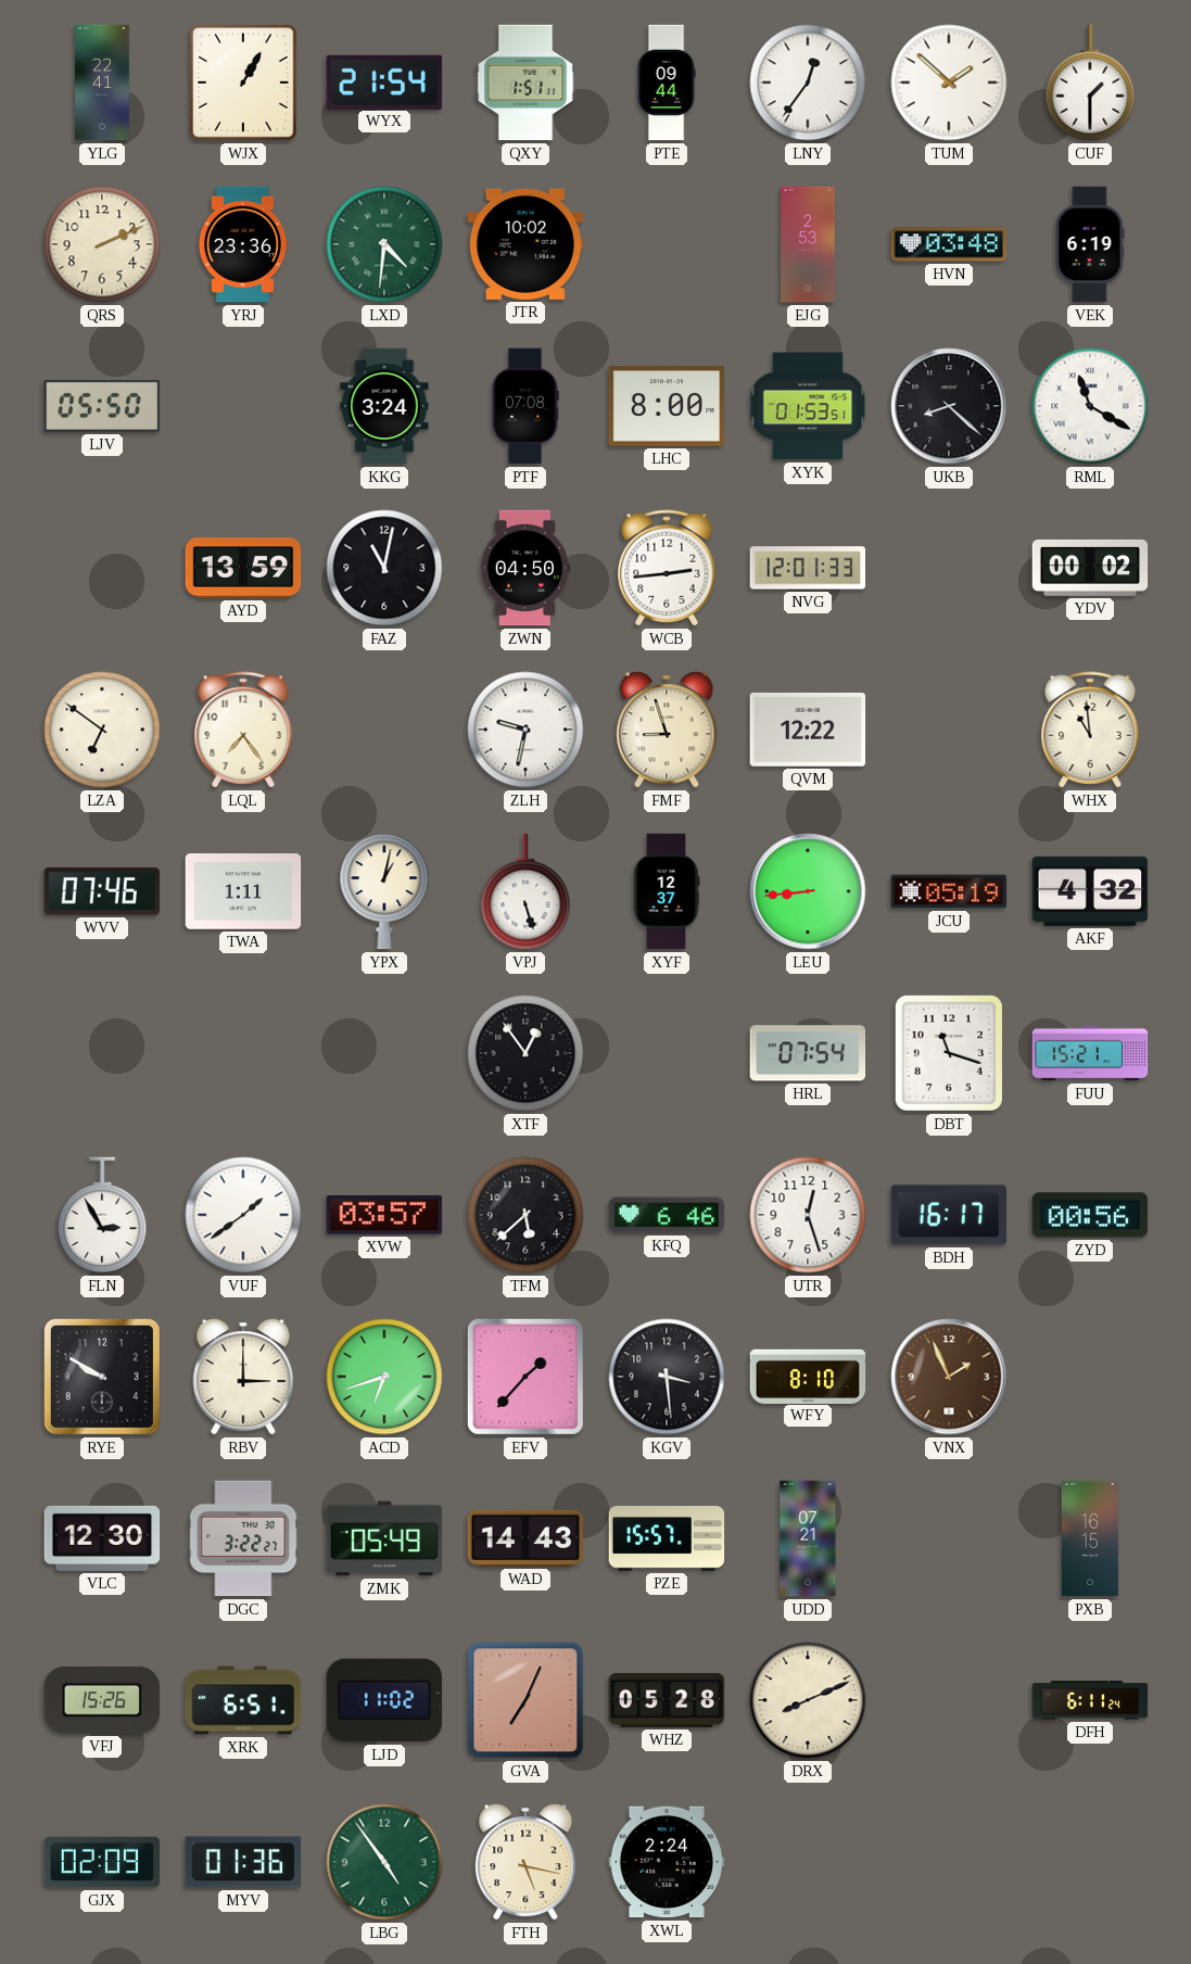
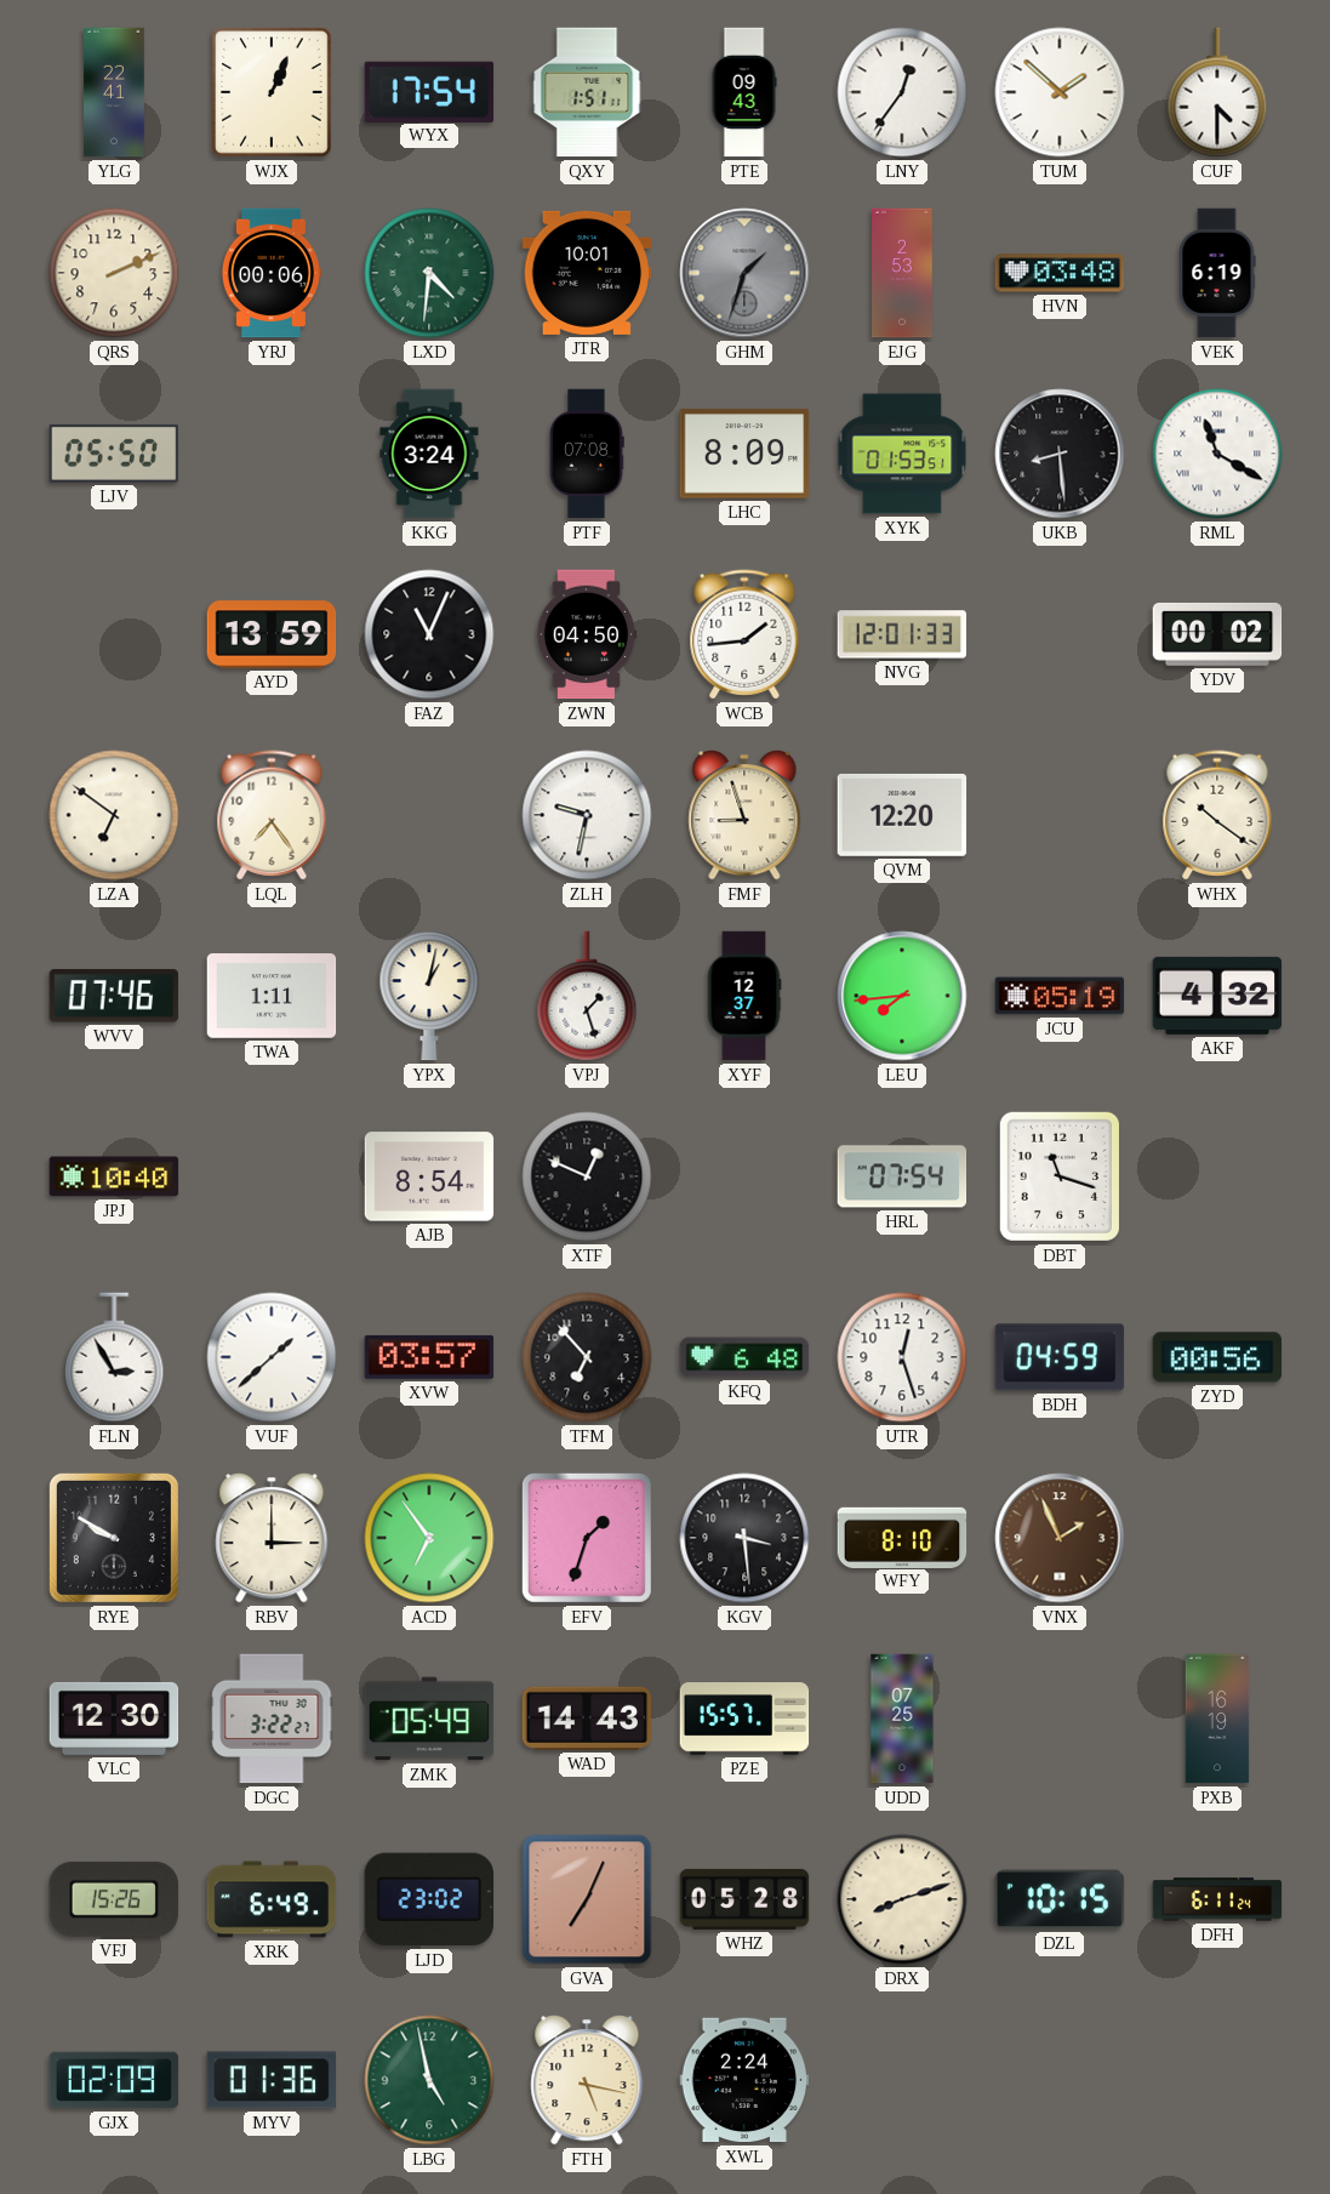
WJX: 1:05 -> 1:04 (272, 92)
WYX: 21:54 -> 17:54 (429, 91)
PTE: 09:44 -> 09:43 (744, 92)
CUF: 1:30 -> 4:30 (1217, 92)
YRJ: 23:36 -> 00:06 (270, 273)
JTR: 10:02 -> 10:01 (587, 273)
GHM: none -> 1:33 (744, 273)
LHC: 8:00 -> 8:09 (744, 454)
UKB: 8:22 -> 8:29 (1060, 454)
FAZ: 11:02 -> 11:04 (429, 634)
WCB: 2:44 -> 1:44 (744, 634)
QVM: 12:22 -> 12:20 (902, 815)
WHX: 10:59 -> 10:21 (1217, 815)
VPJ: 5:27 -> 1:27 (587, 996)
LEU: 8:44 -> 7:44 (902, 996)
JPJ: none -> 10:40 (114, 1176)
AJB: none -> 8:54 (429, 1176)
XTF: 12:54 -> 12:49 (587, 1176)
FUU: 15:21 -> none (1090, 1053)
VUF: 1:39 -> 1:38 (272, 1357)
TFM: 5:38 -> 6:53 (587, 1357)
KFQ: 6:46 -> 6:48 (744, 1357)
BDH: 16:17 -> 04:59 (1060, 1357)
ACD: 6:42 -> 6:54 (429, 1538)
EFV: 1:37 -> 1:33 (587, 1538)
UDD: 07:21 -> 07:25 (902, 1719)
PXB: 16:15 -> 16:19 (1217, 1719)
XRK: 6:51 -> 6:49 (272, 1899)
LJD: 11:02 -> 23:02 (428, 1899)
DRX: 8:11 -> 8:12 (902, 1899)
DZL: none -> 10:15 (1060, 1899)
LBG: 4:54 -> 4:58 (429, 2080)
